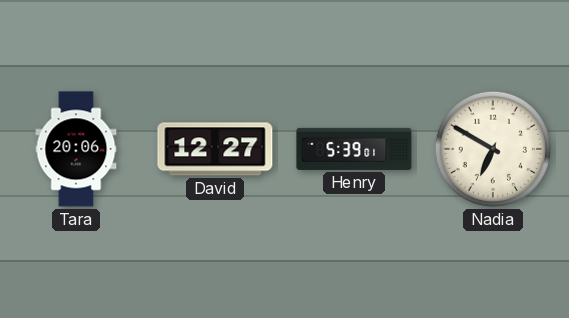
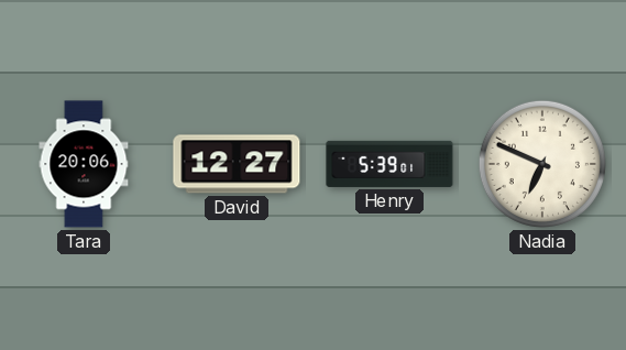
Nadia: 6:50 -> 6:49 (542, 164)
